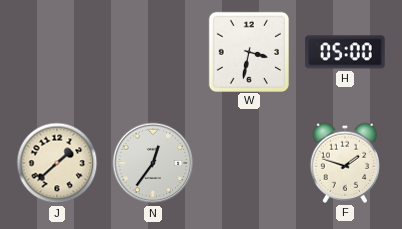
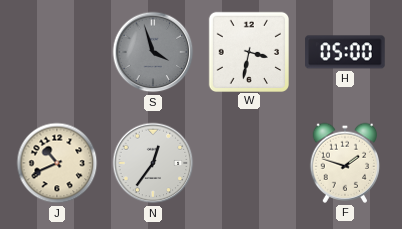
S: none -> 3:57 (153, 52)
J: 1:38 -> 10:41 (57, 163)
